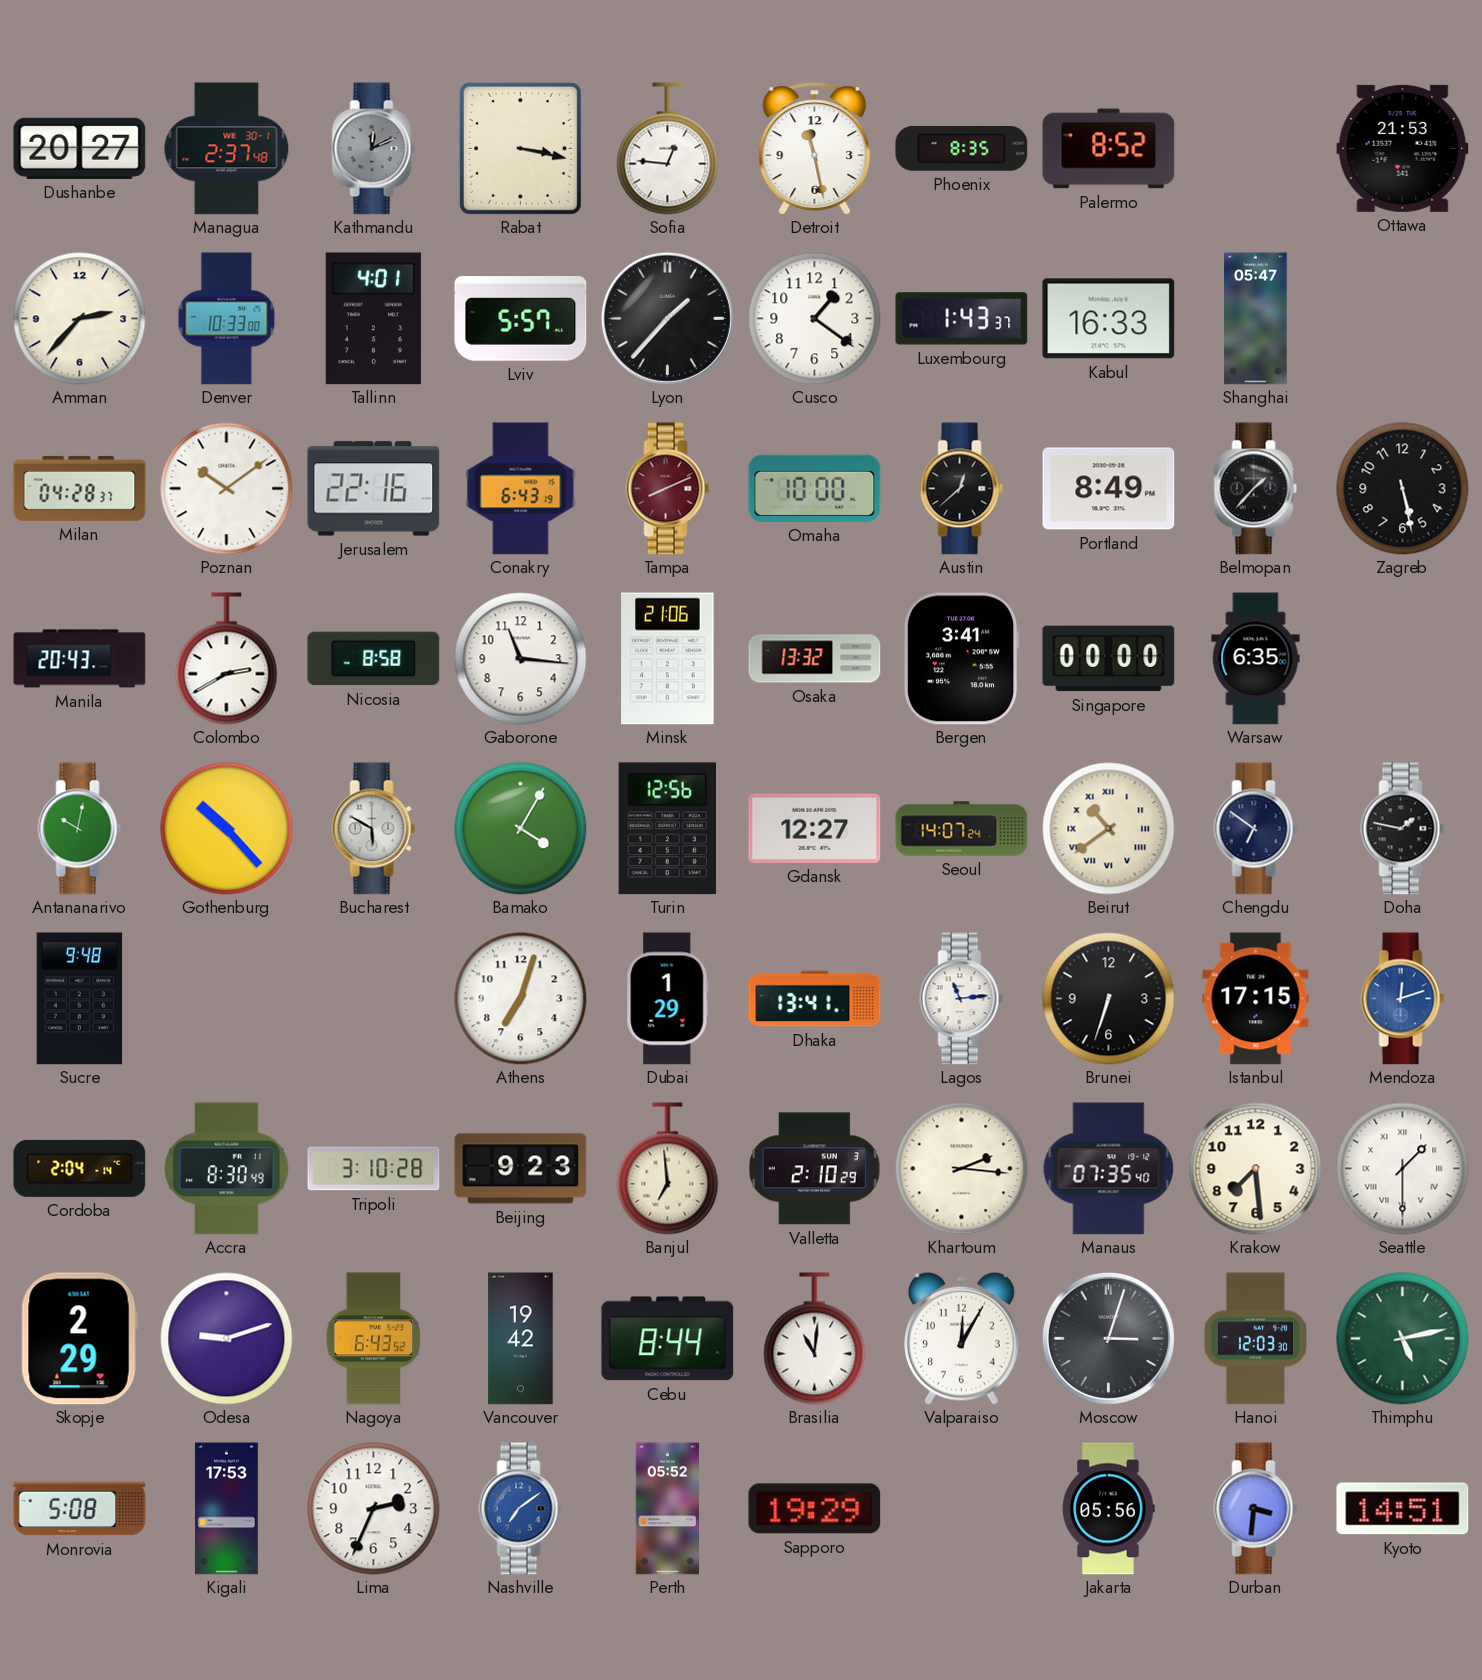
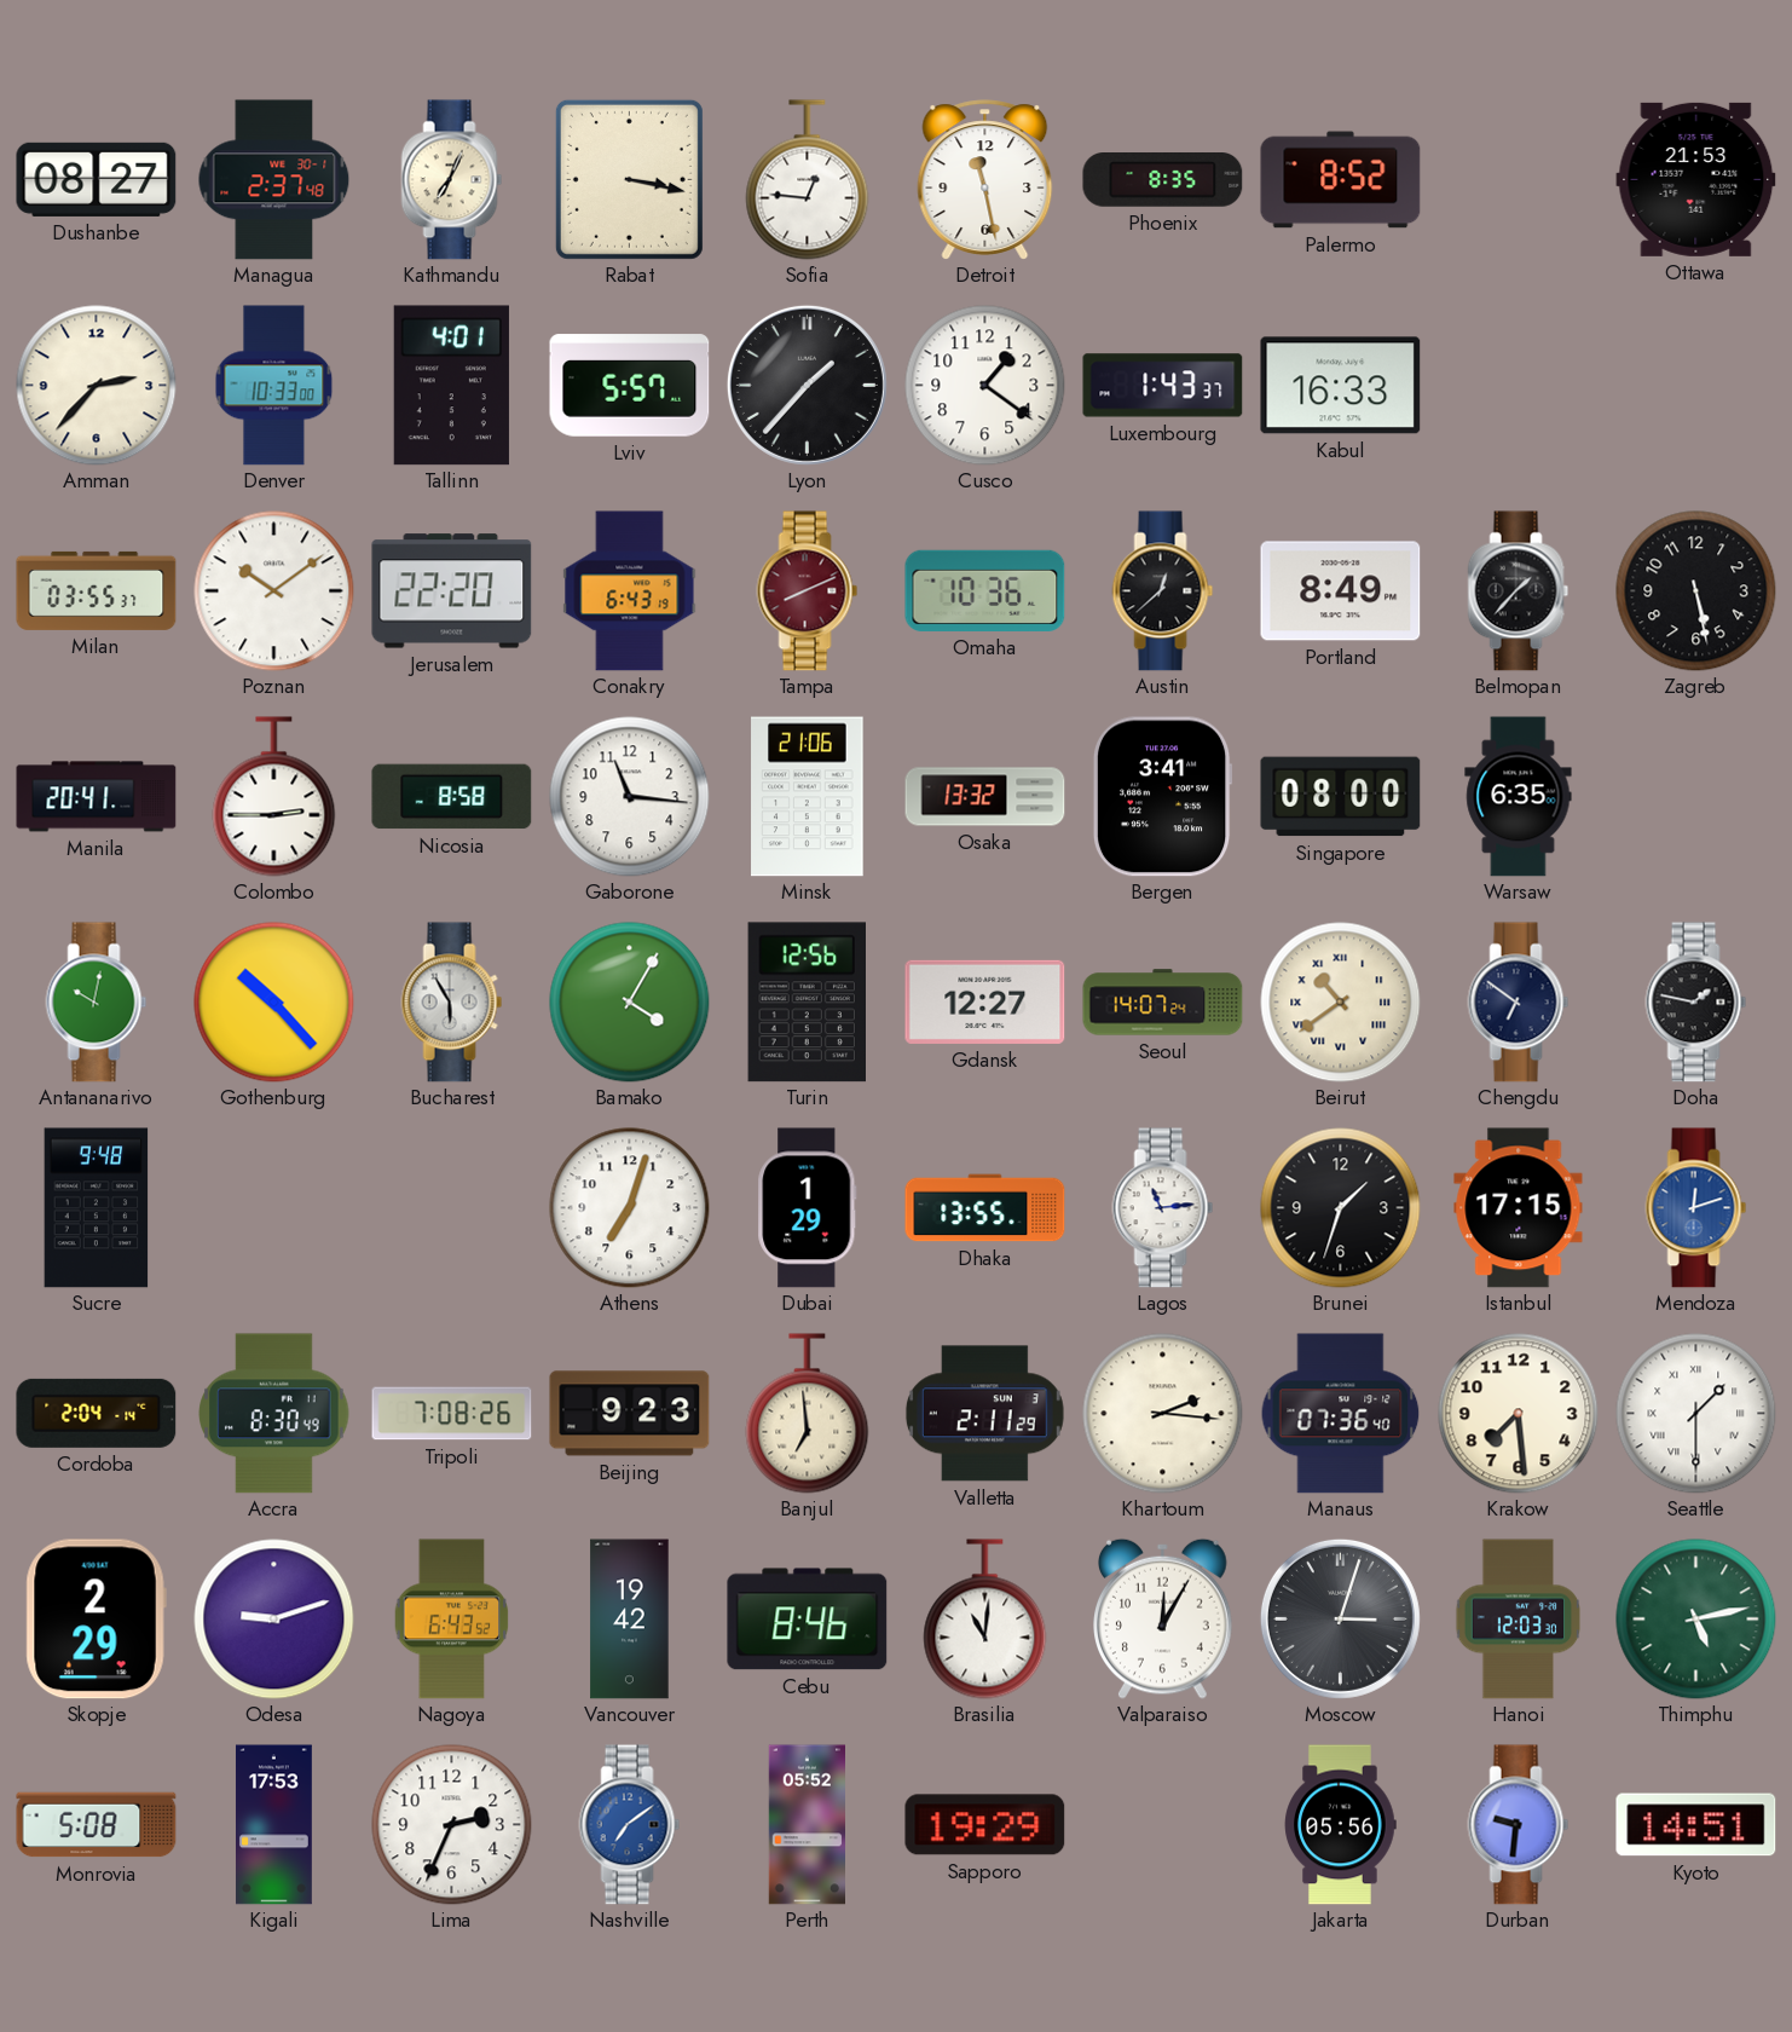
Dushanbe: 20:27 -> 08:27 (97, 179)
Kathmandu: 12:11 -> 7:04 (452, 180)
Kathmandu dial: grey -> cream (452, 180)
Shanghai: 05:47 -> none (1256, 319)
Milan: 04:28 -> 03:55 (97, 590)
Jerusalem: 22:16 -> 22:20 (452, 591)
Omaha: 10:00 -> 10:36 (985, 590)
Manila: 20:43 -> 20:41 (97, 797)
Colombo: 2:40 -> 2:45 (274, 797)
Singapore: 00:00 -> 08:00 (1341, 797)
Bucharest: 5:50 -> 5:55 (452, 1003)
Dhaka: 13:41 -> 13:55 (985, 1208)
Brunei: 6:33 -> 1:33 (1341, 1208)
Tripoli: 3:10 -> 7:08 (452, 1414)
Valletta: 2:10 -> 2:11 (984, 1414)
Manaus: 07:35 -> 07:36 (1341, 1414)
Cebu: 8:44 -> 8:46 (808, 1620)
Durban: 3:31 -> 9:31 (1519, 1825)
